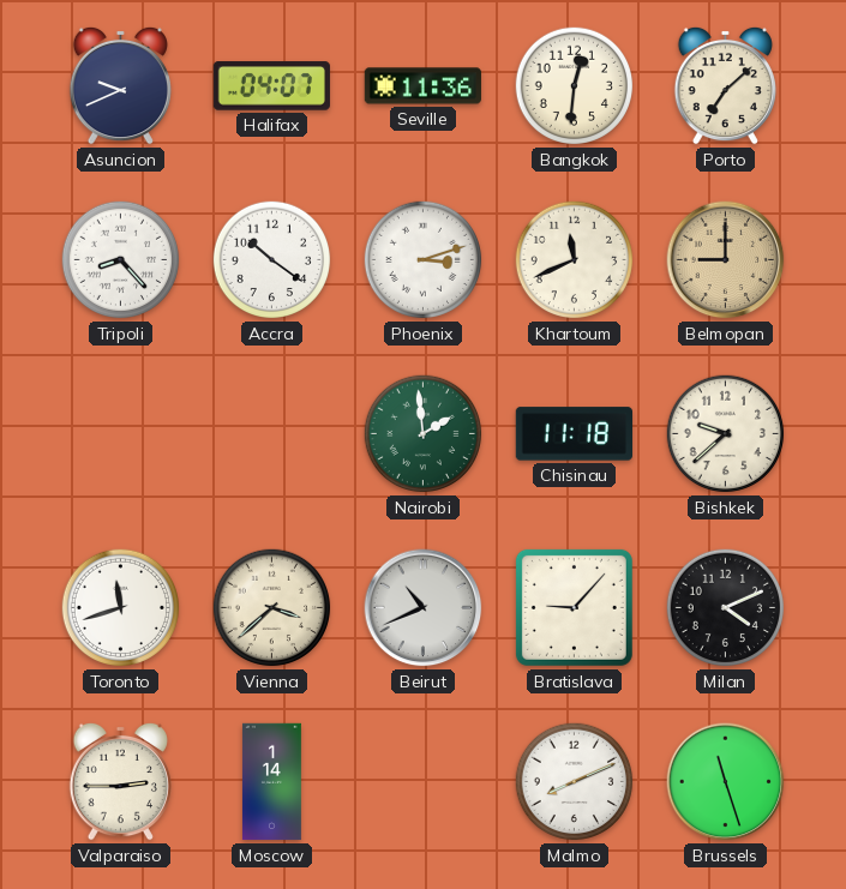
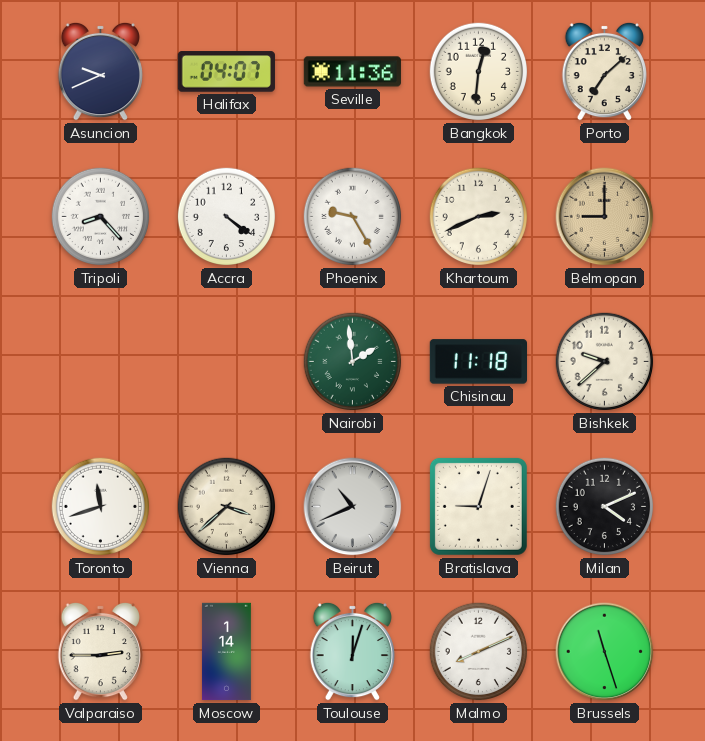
Accra: 10:21 -> 4:21 (227, 217)
Phoenix: 3:12 -> 9:25 (353, 217)
Khartoum: 11:41 -> 2:41 (479, 217)
Bratislava: 9:07 -> 9:03 (478, 506)
Toulouse: none -> 12:03 (352, 651)
